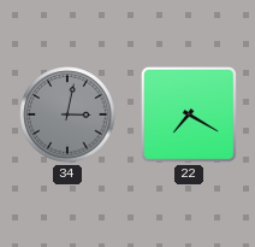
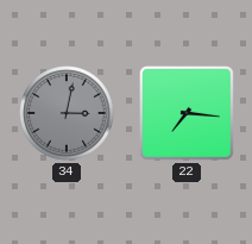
22: 7:20 -> 7:16 (187, 113)
